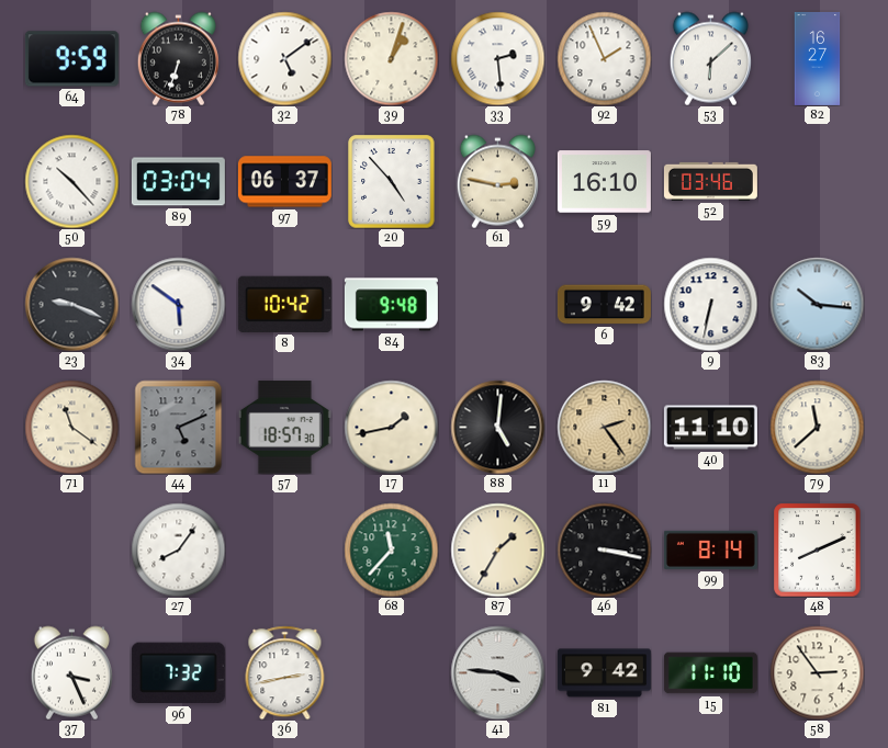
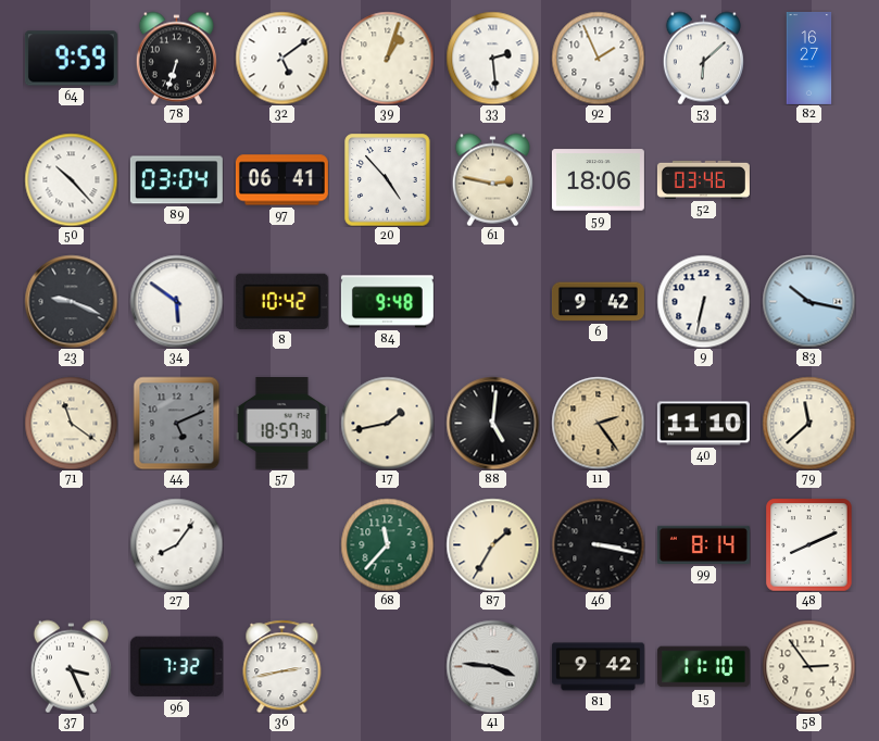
97: 06:37 -> 06:41 (281, 180)
59: 16:10 -> 18:06 (598, 180)
83: 10:16 -> 10:17 (808, 301)
